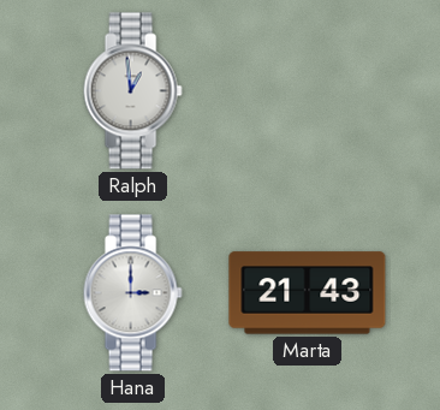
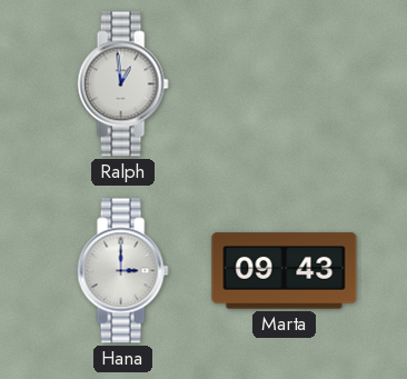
Marta: 21:43 -> 09:43 (285, 271)
